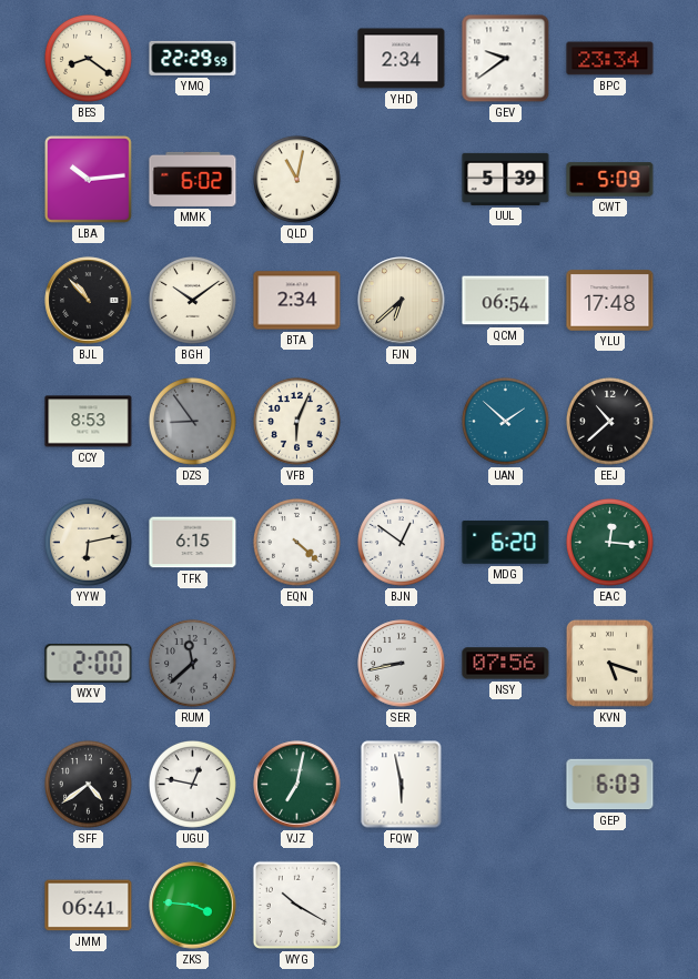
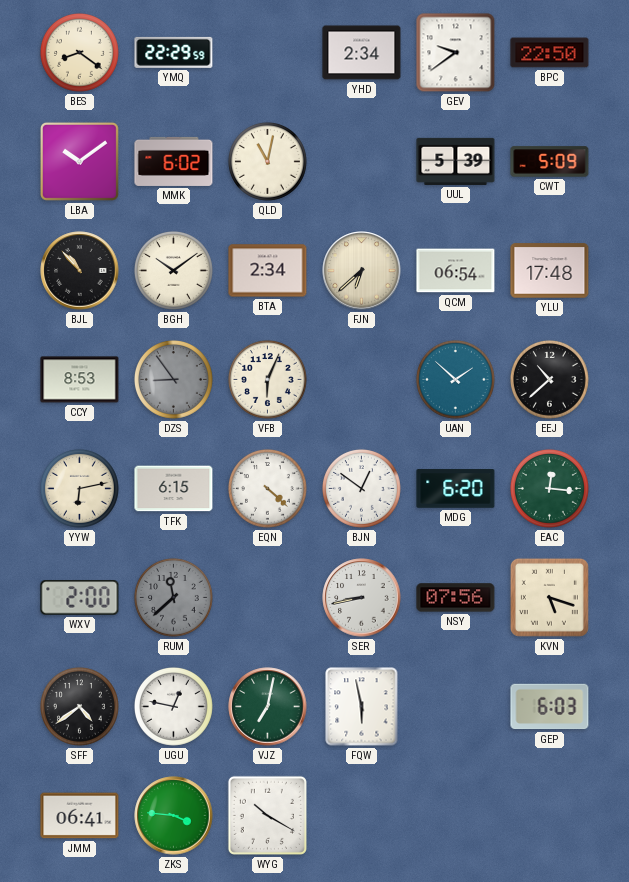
BPC: 23:34 -> 22:50 (550, 53)
LBA: 10:14 -> 10:09 (79, 161)
